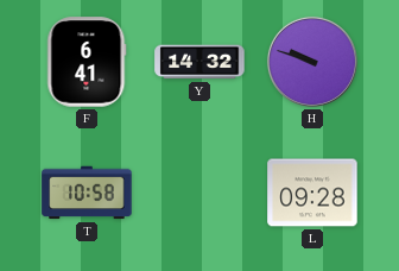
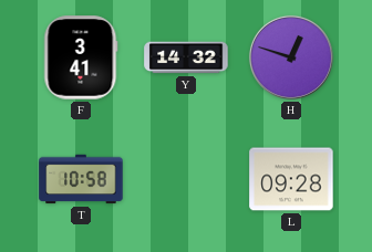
F: 6:41 -> 3:41 (81, 57)
H: 9:48 -> 12:48 (291, 57)
